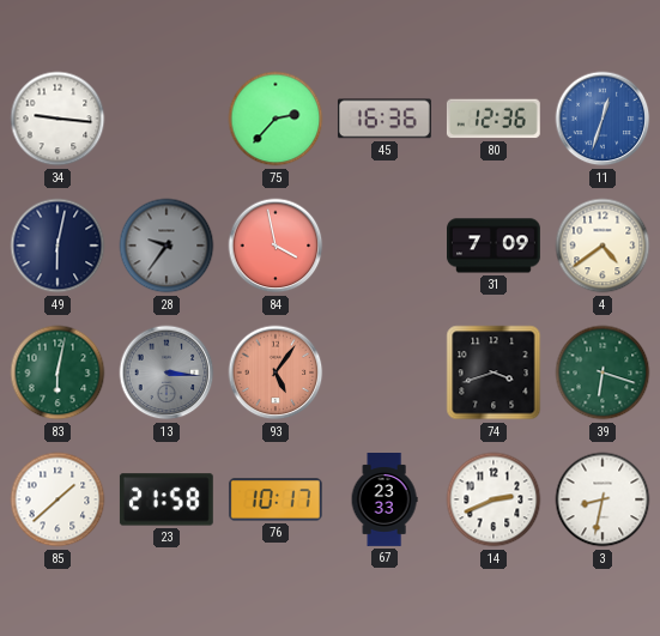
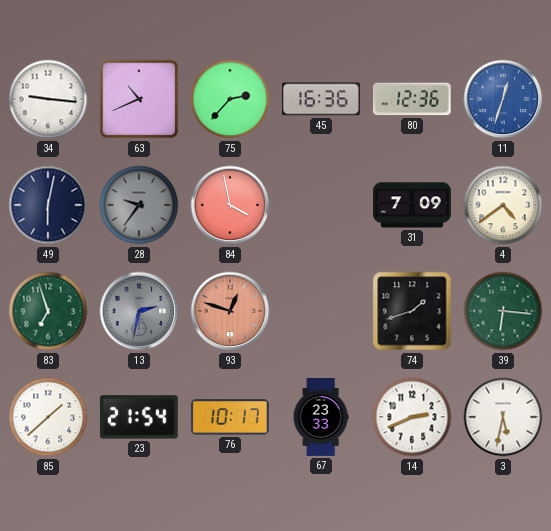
63: none -> 10:41 (139, 99)
83: 6:02 -> 6:57 (48, 311)
13: 3:16 -> 2:32 (139, 311)
93: 5:06 -> 12:48 (230, 311)
74: 3:42 -> 1:42 (412, 311)
39: 6:18 -> 6:16 (503, 311)
23: 21:58 -> 21:54 (139, 417)
3: 8:32 -> 5:32 (503, 417)
